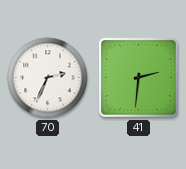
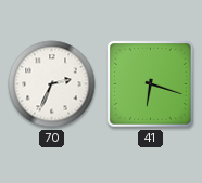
41: 2:31 -> 6:18 (151, 84)
